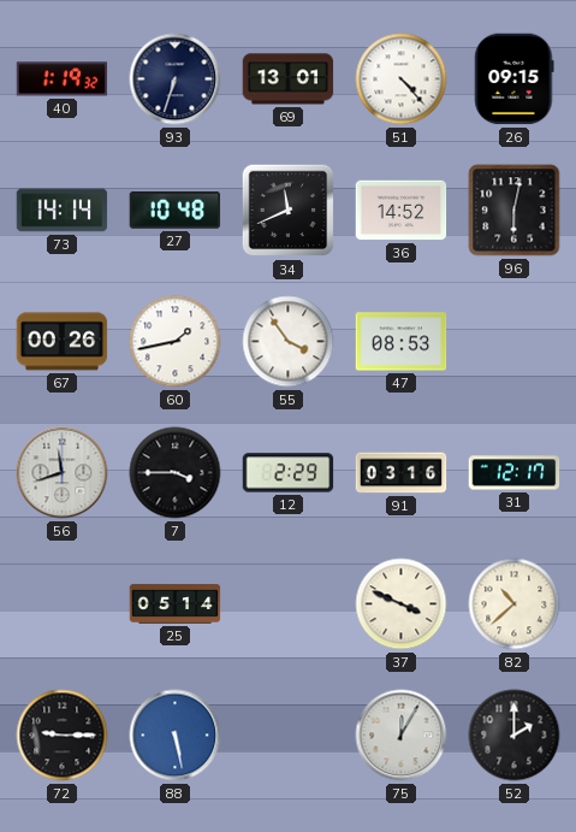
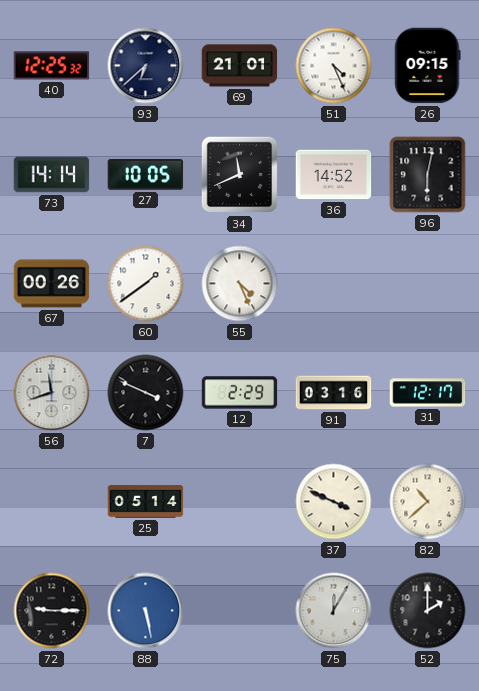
40: 1:19 -> 12:25 (52, 66)
93: 6:33 -> 6:38 (146, 66)
69: 13:01 -> 21:01 (240, 66)
51: 4:23 -> 4:26 (334, 66)
27: 10:48 -> 10:05 (146, 175)
60: 1:43 -> 1:39 (146, 284)
55: 3:54 -> 4:26 (240, 284)
47: 08:53 -> none (402, 342)
7: 3:45 -> 3:49 (146, 393)
